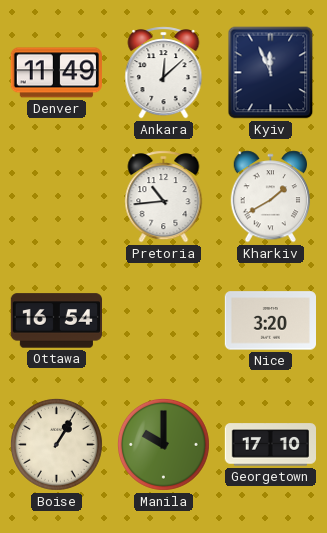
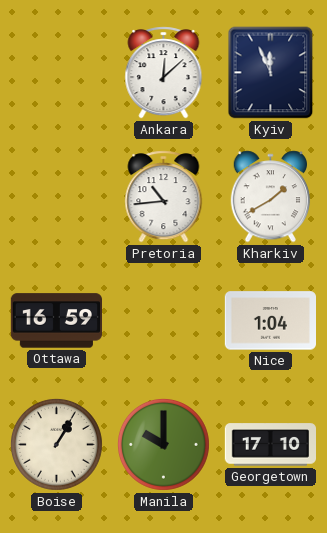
Denver: 11:49 -> none (56, 73)
Ottawa: 16:54 -> 16:59 (56, 321)
Nice: 3:20 -> 1:04 (270, 321)
